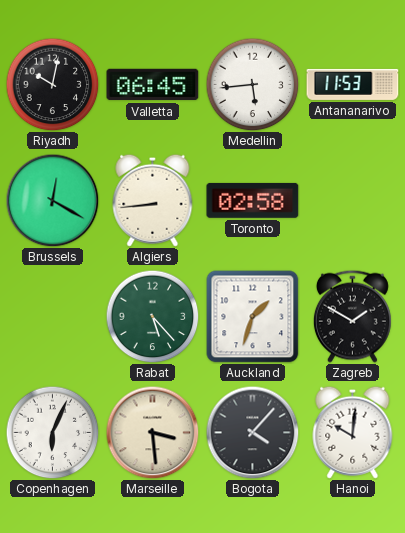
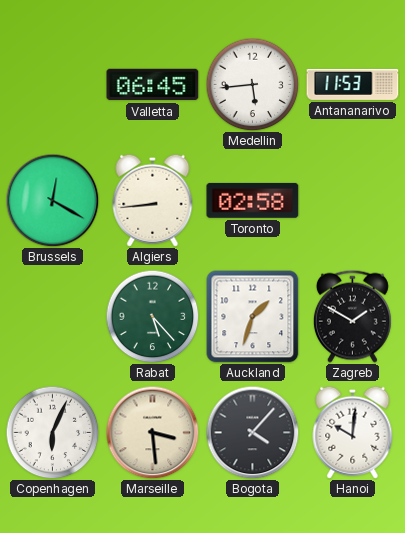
Riyadh: 10:02 -> none (52, 84)
